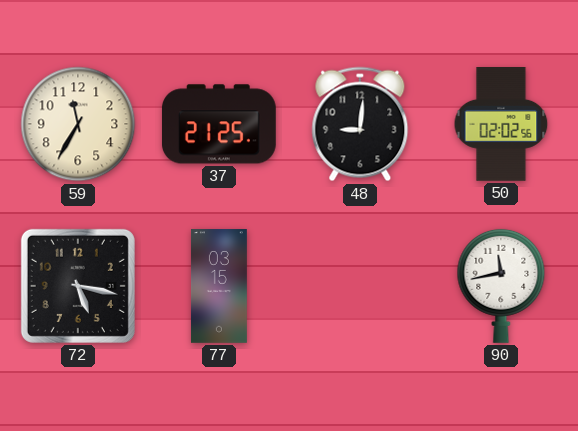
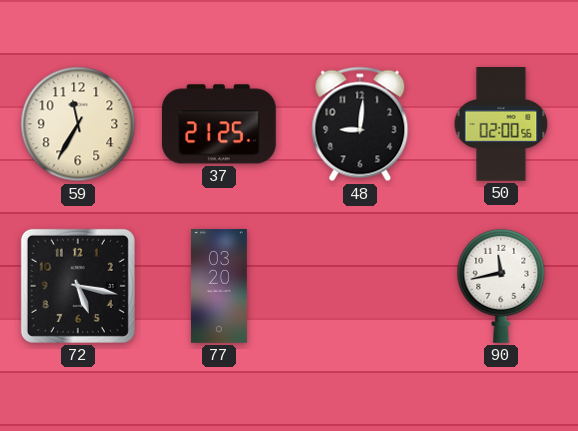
50: 02:02 -> 02:00 (501, 125)
77: 03:15 -> 03:20 (219, 286)
